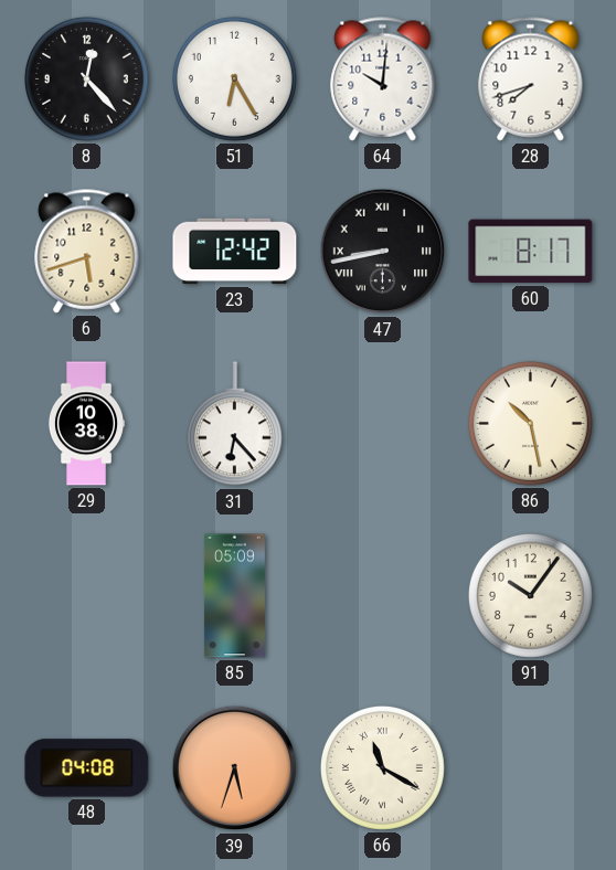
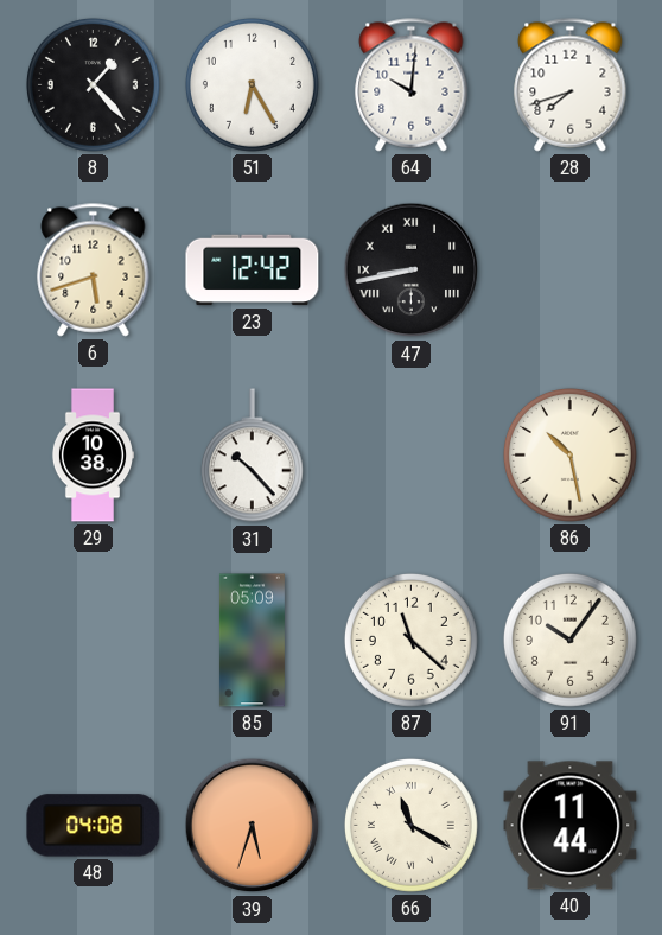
8: 12:23 -> 1:23 (93, 84)
60: 8:17 -> none (531, 252)
31: 6:23 -> 10:23 (252, 456)
87: none -> 11:22 (410, 640)
40: none -> 11:44 (571, 826)
